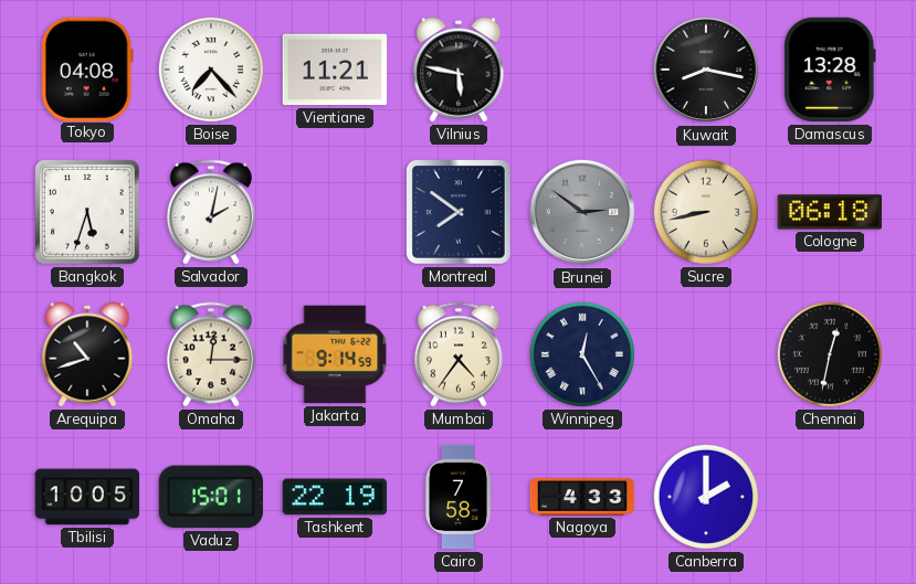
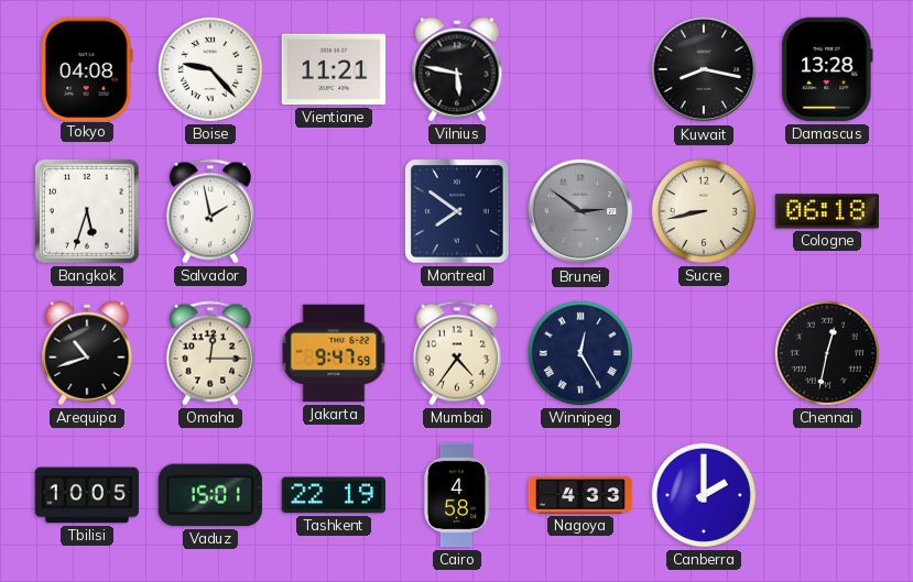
Boise: 7:23 -> 9:23 (210, 69)
Salvador: 2:02 -> 1:58 (210, 211)
Jakarta: 9:14 -> 9:47 (334, 353)
Cairo: 7:58 -> 4:58 (456, 495)
